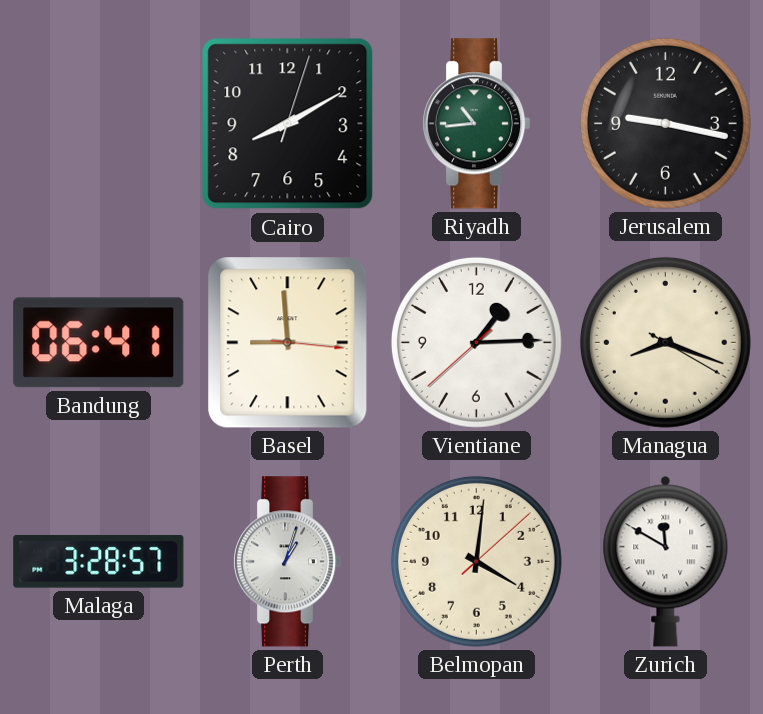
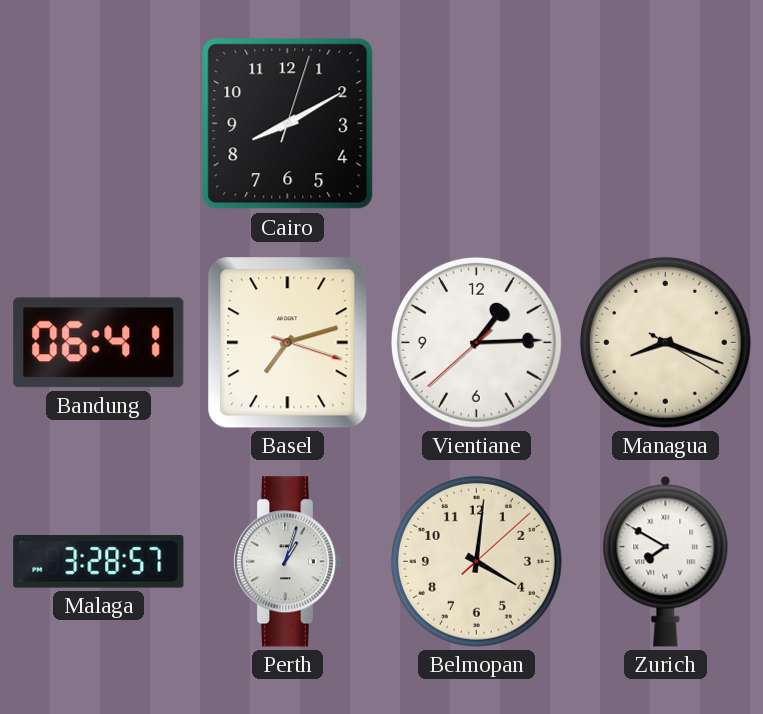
Riyadh: 10:44 -> none (476, 124)
Jerusalem: 9:17 -> none (665, 123)
Basel: 8:59 -> 7:12 (288, 343)
Zurich: 11:50 -> 7:50 (666, 562)
